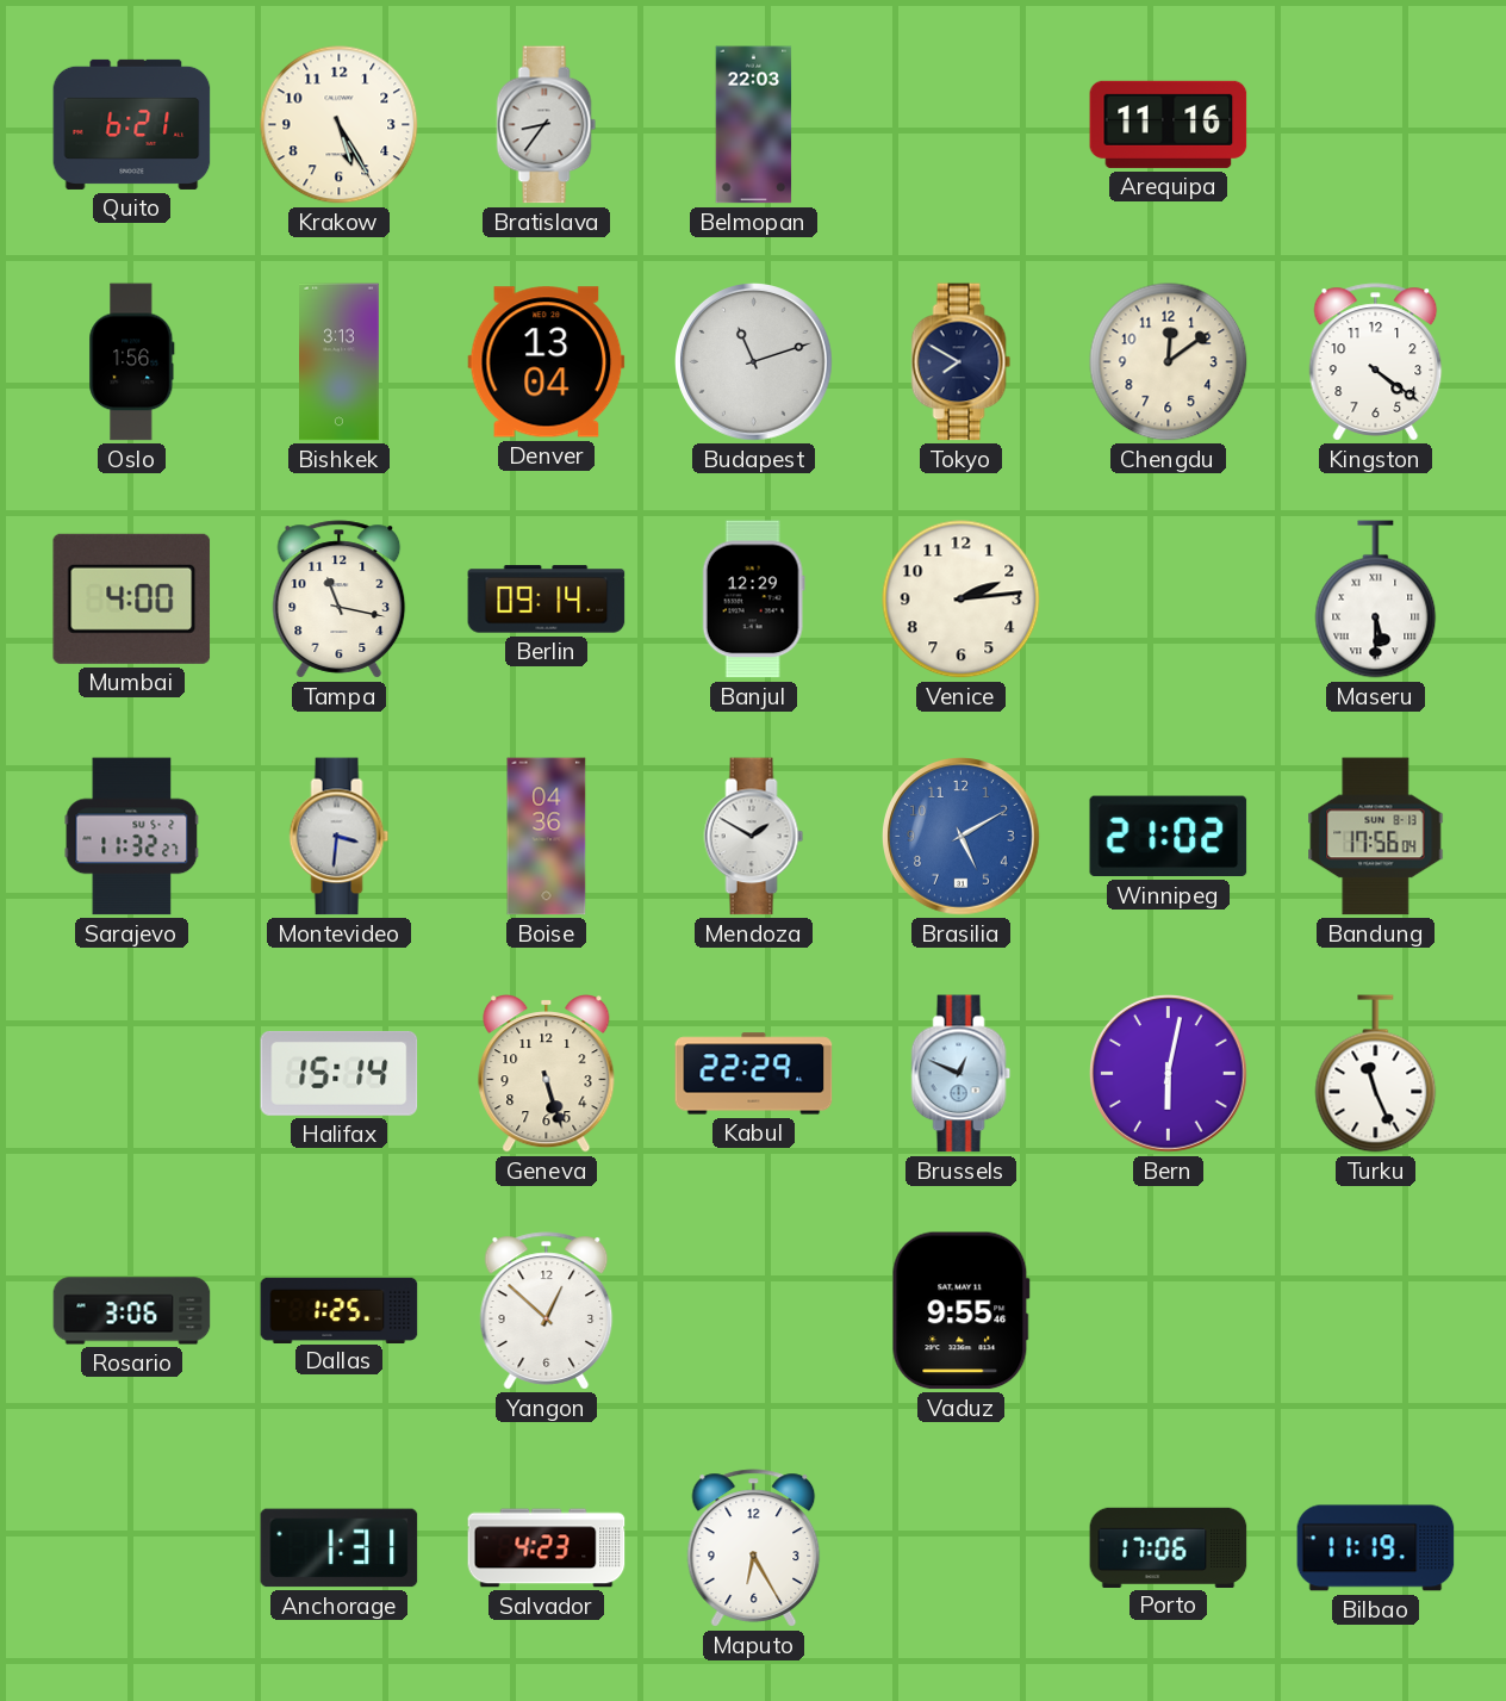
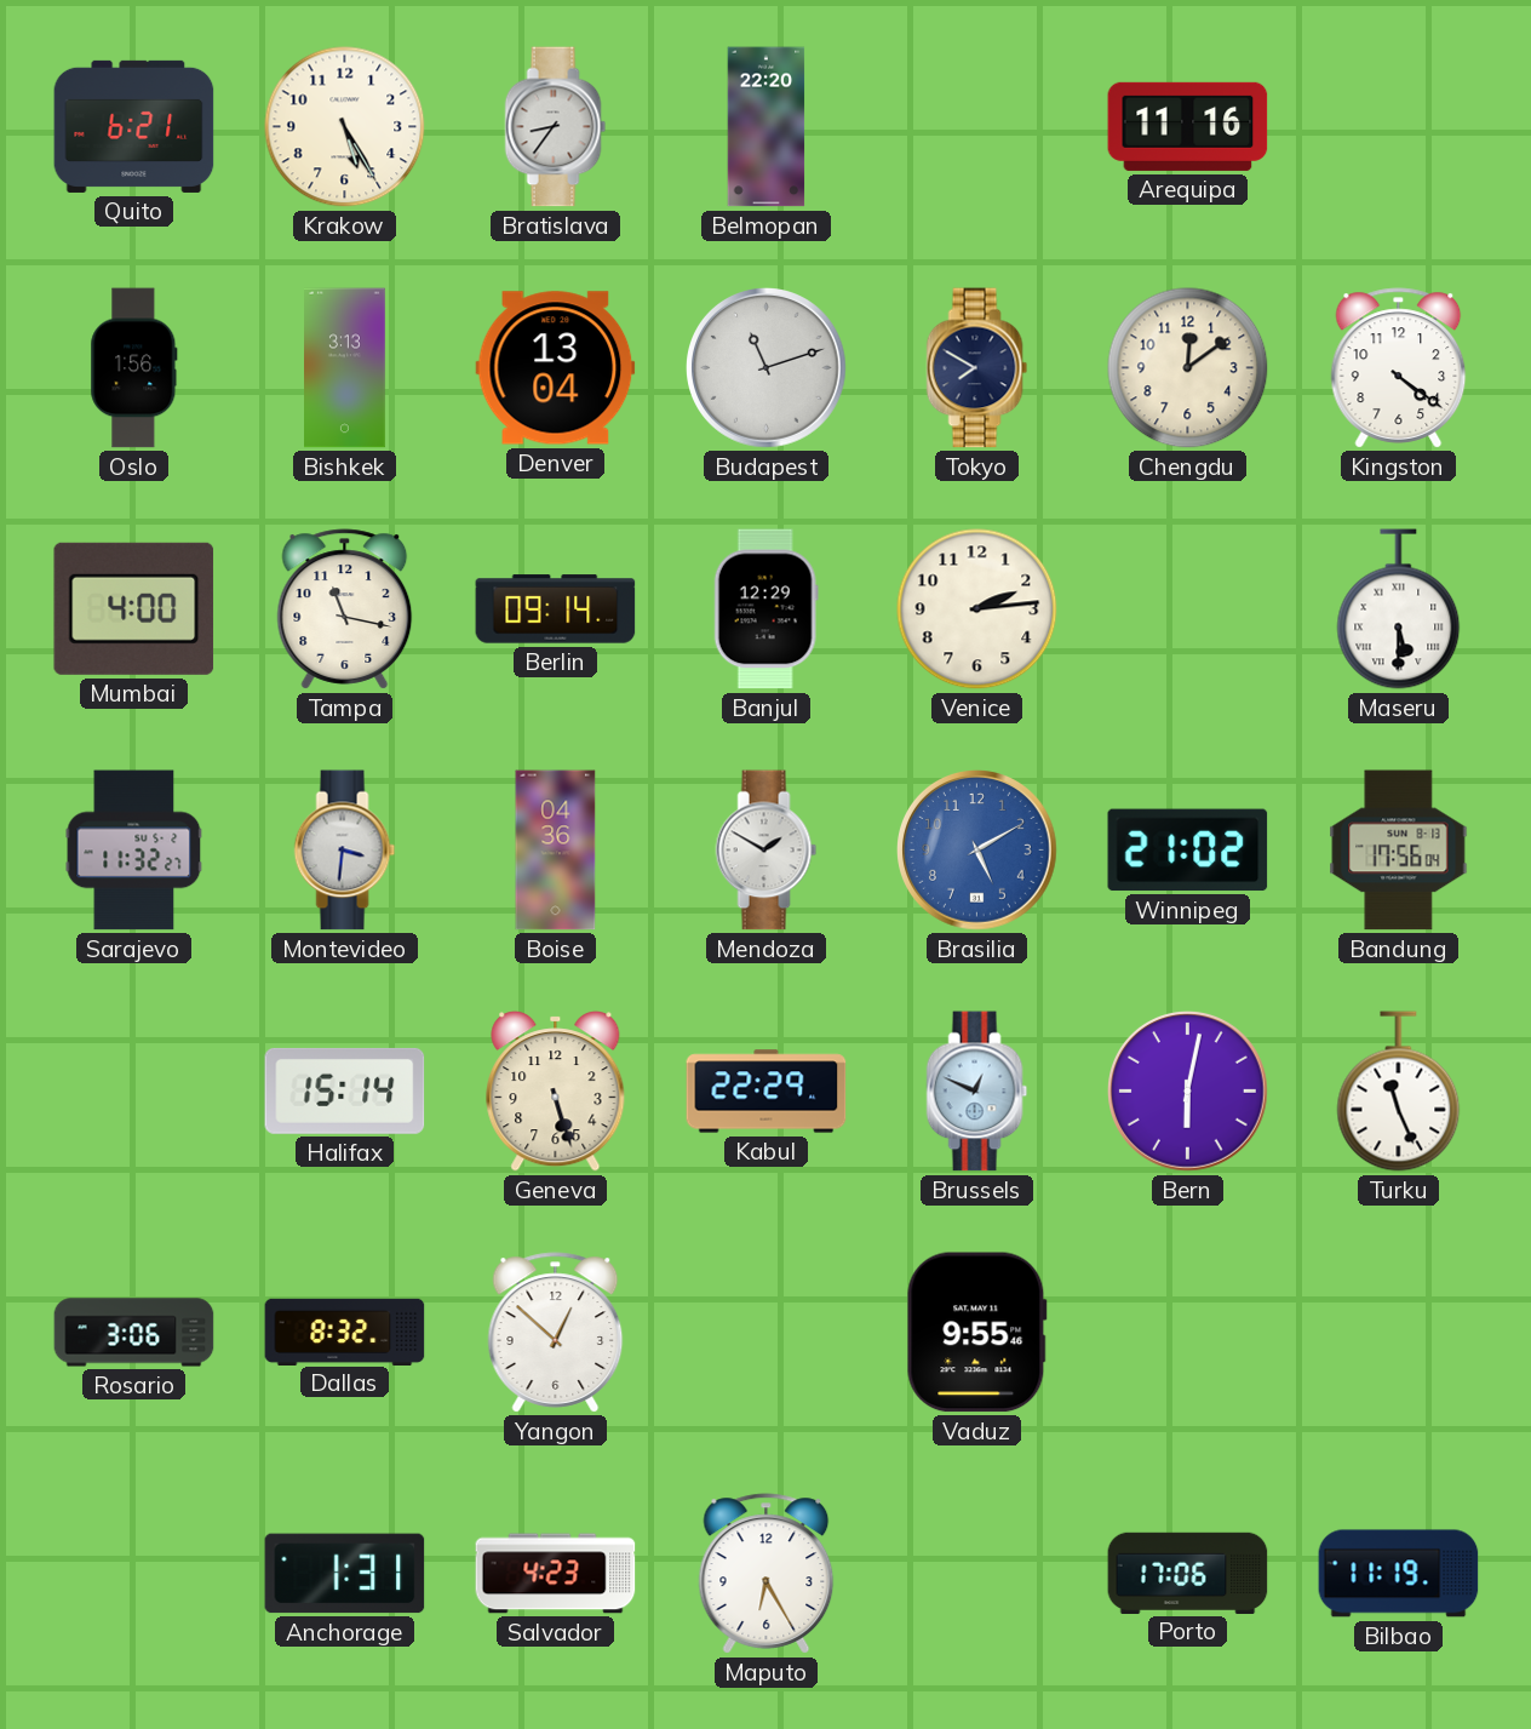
Belmopan: 22:03 -> 22:20 (767, 127)
Dallas: 1:25 -> 8:32 (345, 1332)
